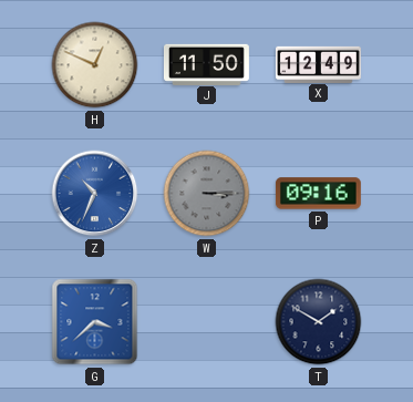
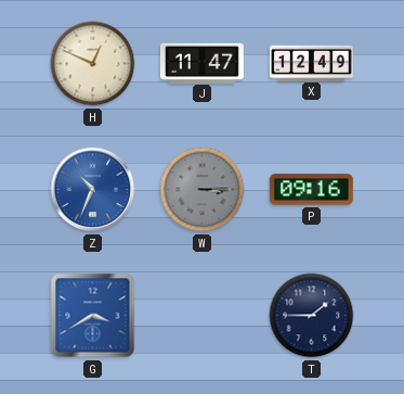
J: 11:50 -> 11:47 (201, 63)
G: 3:38 -> 3:40 (93, 316)
T: 1:50 -> 1:45 (312, 316)
